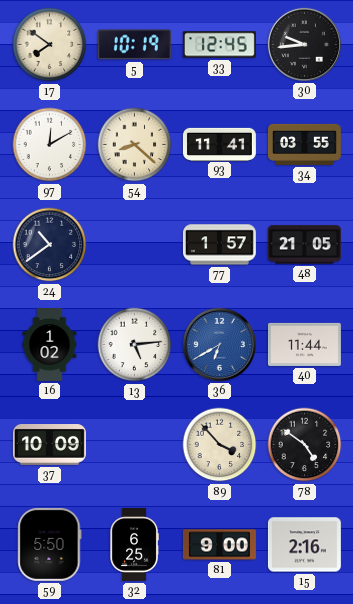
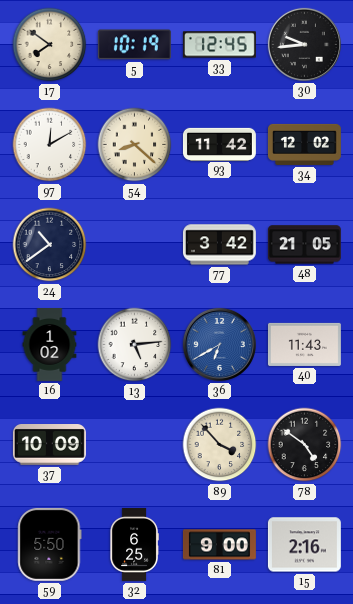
93: 11:41 -> 11:42 (219, 144)
34: 03:55 -> 12:02 (304, 144)
77: 1:57 -> 3:42 (219, 245)
40: 11:44 -> 11:43 (304, 344)
